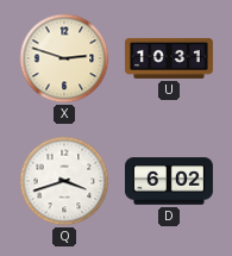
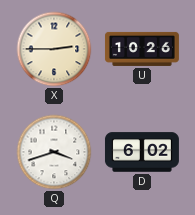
X: 2:48 -> 2:45 (54, 49)
U: 10:31 -> 10:26 (142, 49)
